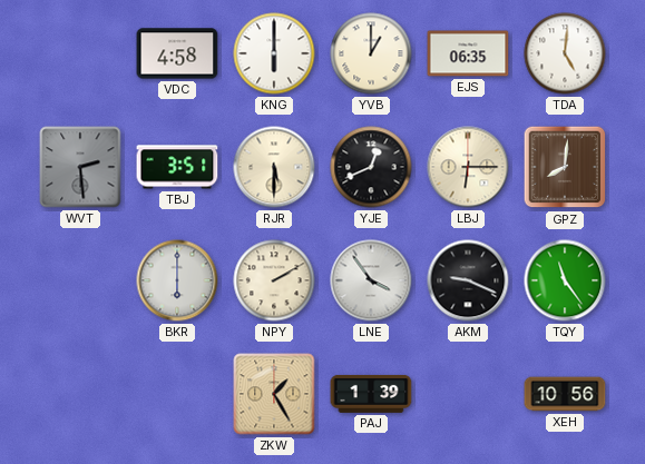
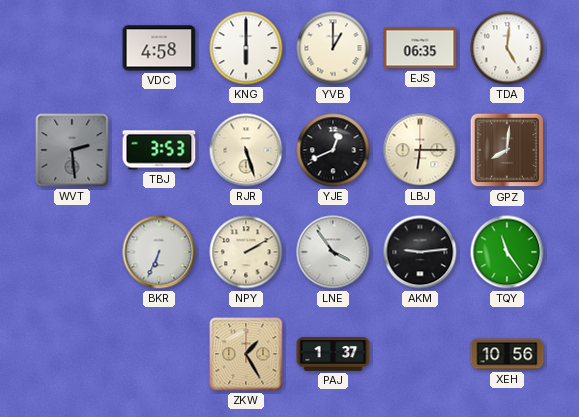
TBJ: 3:51 -> 3:53 (159, 150)
RJR: 5:30 -> 5:27 (246, 150)
BKR: 6:00 -> 6:34 (159, 252)
AKM: 9:19 -> 9:14 (420, 252)
PAJ: 1:39 -> 1:37 (333, 354)
